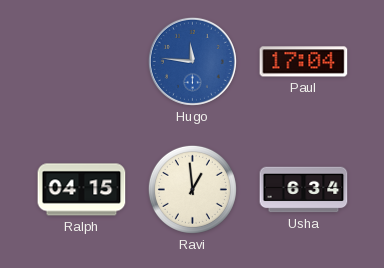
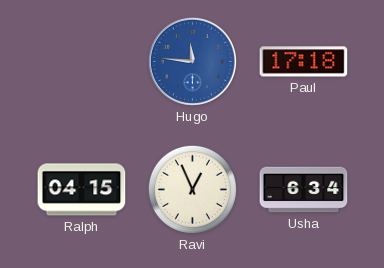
Paul: 17:04 -> 17:18 (304, 62)
Ravi: 12:59 -> 12:56 (192, 189)
